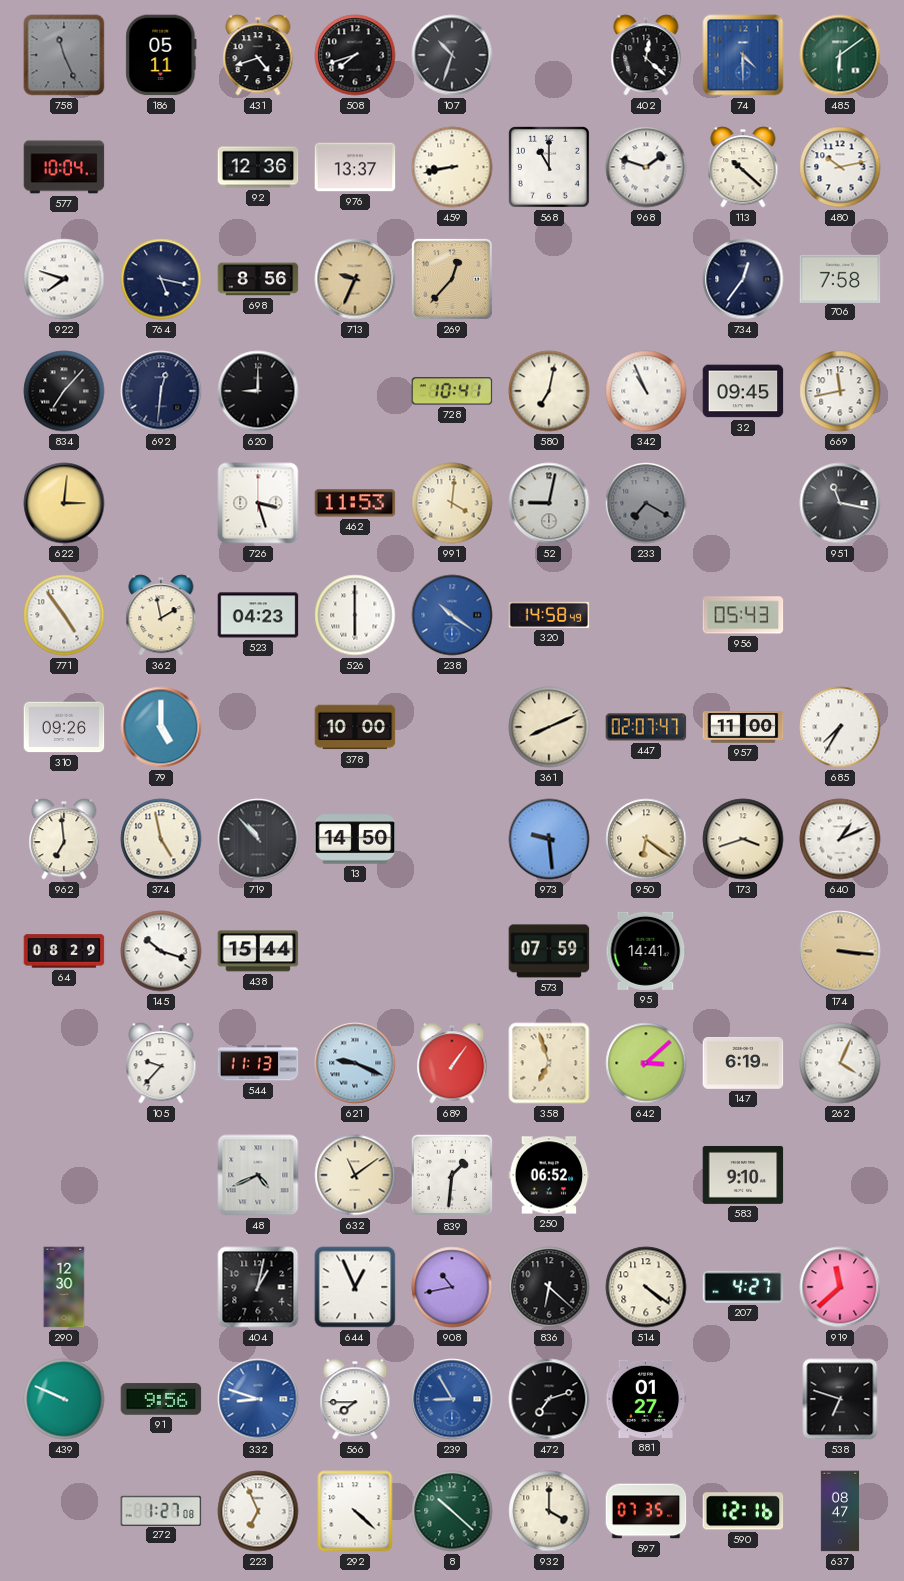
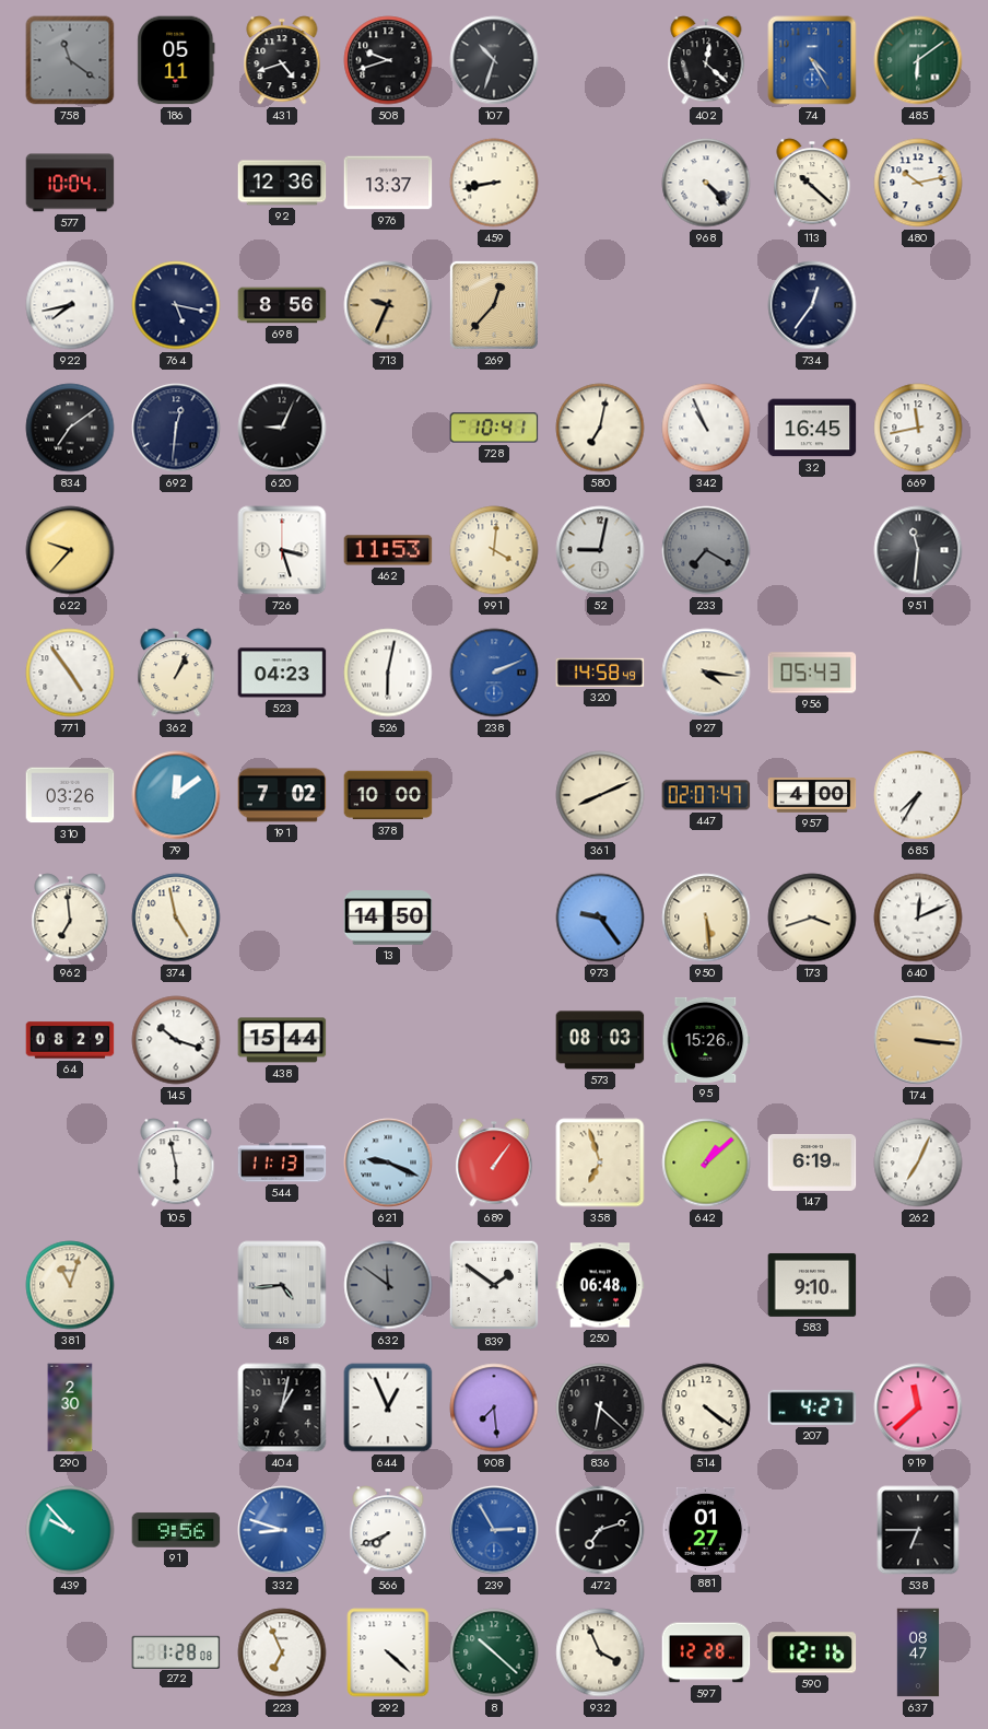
758: 11:26 -> 11:21 (70, 60)
508: 7:42 -> 9:42 (388, 60)
74: 4:30 -> 4:25 (812, 60)
568: 11:00 -> none (549, 167)
968: 1:48 -> 4:23 (706, 183)
922: 7:48 -> 7:43 (70, 305)
706: 7:58 -> none (840, 278)
834: 7:07 -> 7:09 (70, 428)
620: 9:00 -> 9:04 (282, 428)
32: 09:45 -> 16:45 (812, 428)
622: 3:01 -> 9:37 (70, 550)
951: 11:17 -> 11:31 (918, 550)
362: 1:58 -> 1:04 (176, 673)
526: 6:00 -> 6:02 (388, 673)
238: 10:21 -> 2:11 (494, 673)
927: none -> 4:16 (706, 673)
310: 09:26 -> 03:26 (70, 795)
79: 5:00 -> 12:09 (176, 795)
191: none -> 7:02 (282, 795)
957: 11:00 -> 4:00 (812, 795)
719: 10:53 -> none (258, 839)
973: 9:29 -> 9:24 (600, 918)
950: 6:21 -> 5:29 (706, 918)
640: 1:11 -> 12:11 (918, 918)
573: 07:59 -> 08:03 (600, 1040)
95: 14:41 -> 15:26 (706, 1040)
105: 9:37 -> 5:58 (176, 1163)
642: 3:08 -> 1:08 (706, 1163)
262: 4:04 -> 7:04 (918, 1163)
381: none -> 11:03 (70, 1285)
48: 4:41 -> 4:44 (282, 1285)
632: 11:09 -> 11:51 (388, 1285)
632 dial: cream -> grey (388, 1285)
839: 1:31 -> 1:51 (494, 1285)
250: 06:52 -> 06:48 (600, 1285)
290: 12:30 -> 2:30 (70, 1407)
908: 10:43 -> 7:29 (494, 1407)
439: 9:49 -> 9:53 (70, 1530)
566: 7:45 -> 7:41 (388, 1530)
239: 8:55 -> 2:55 (494, 1530)
538: 6:48 -> 6:45 (918, 1530)
272: 1:27 -> 1:28 (176, 1651)
932: 4:00 -> 3:56 (600, 1652)
597: 07:35 -> 12:28 (706, 1652)
